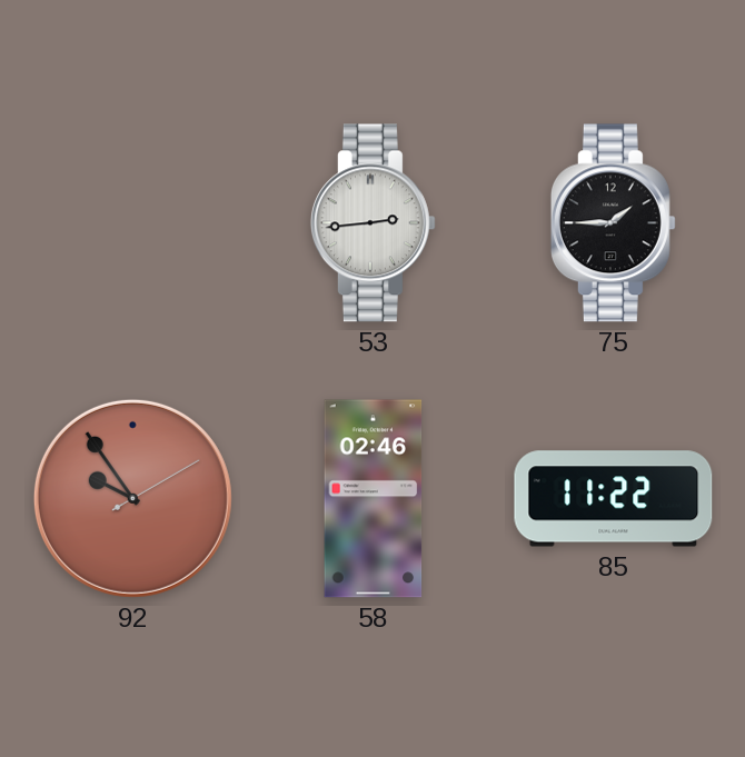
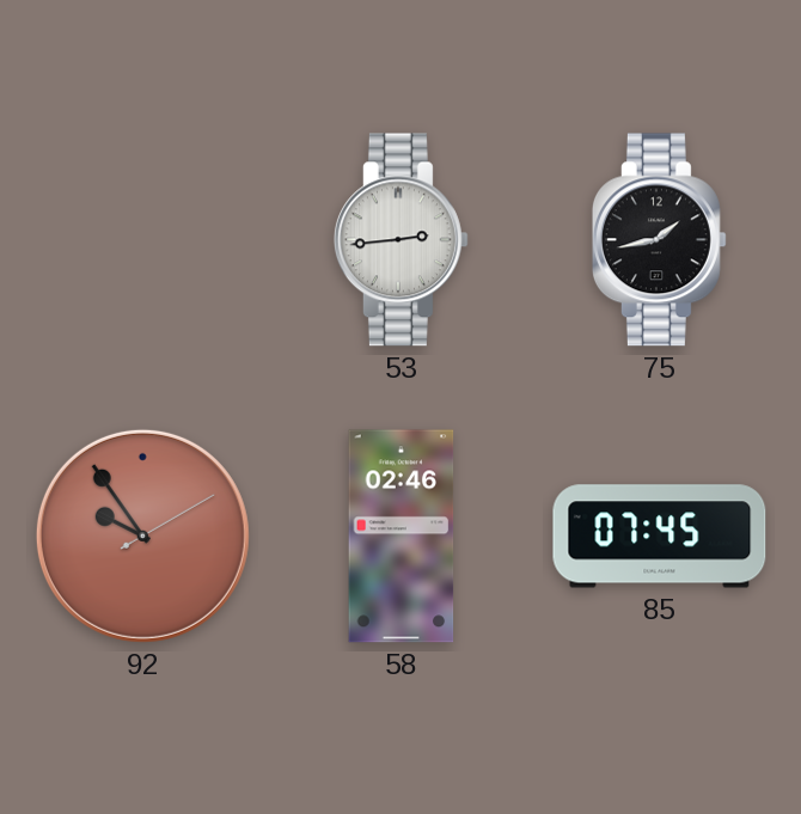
75: 1:45 -> 1:43 (659, 240)
85: 11:22 -> 07:45 (660, 537)
